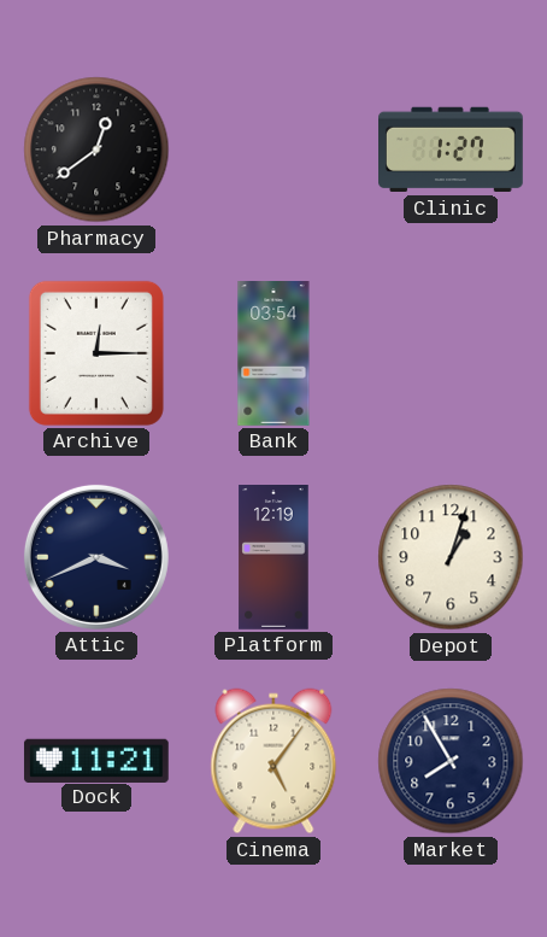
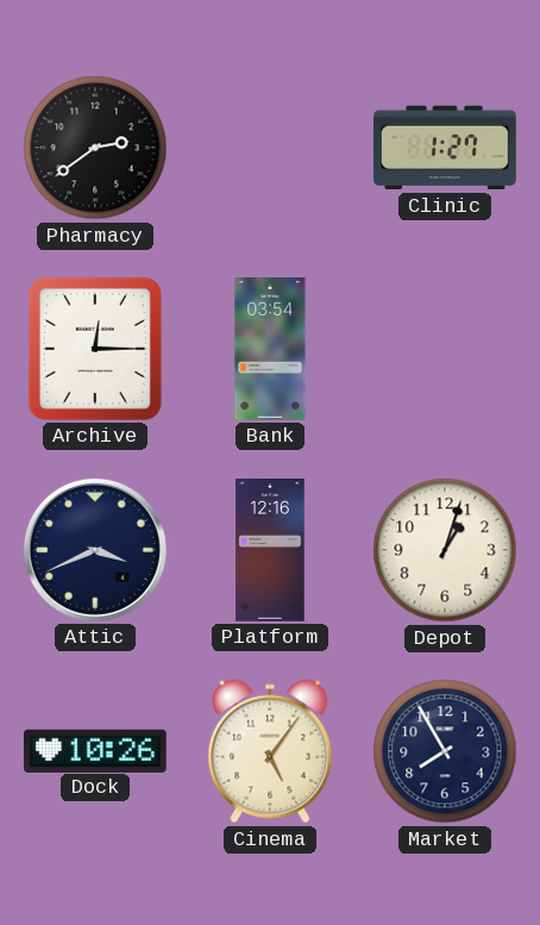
Pharmacy: 12:39 -> 2:39 (95, 148)
Platform: 12:19 -> 12:16 (270, 551)
Dock: 11:21 -> 10:26 (95, 750)
